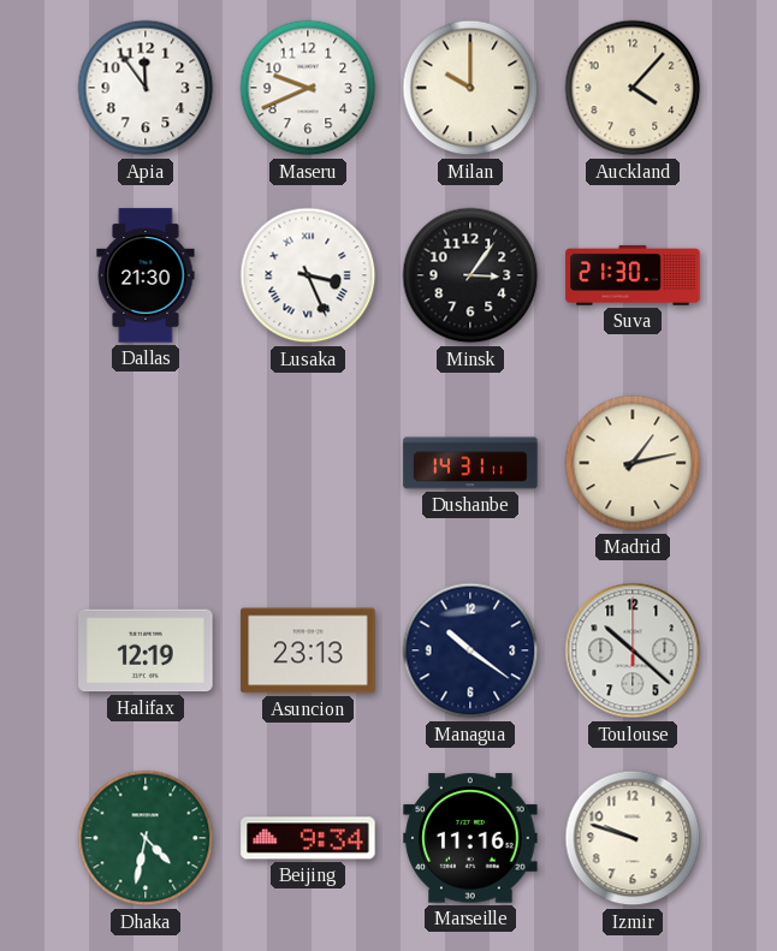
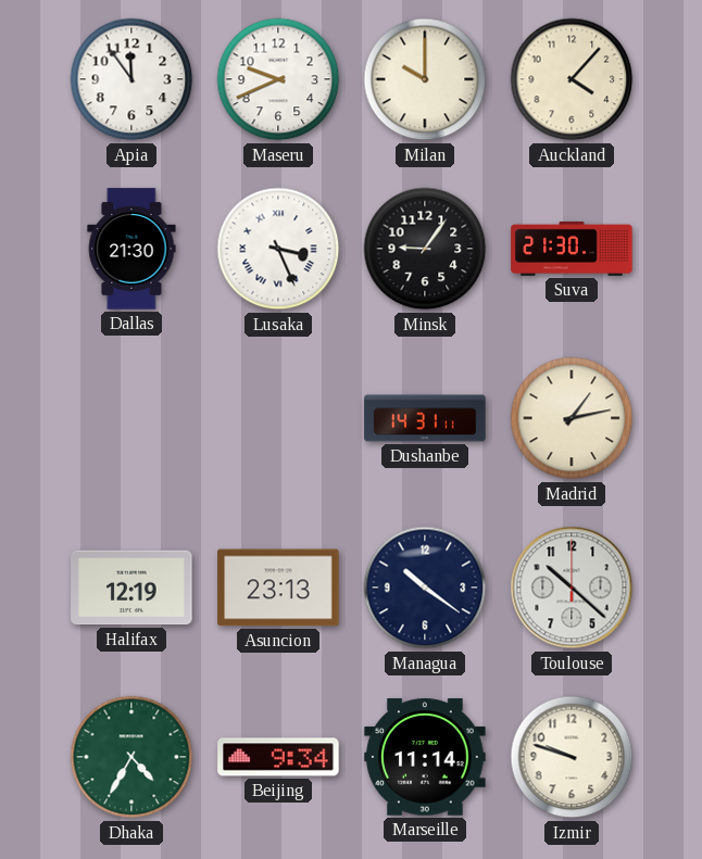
Minsk: 3:06 -> 9:06 (425, 249)
Dhaka: 4:32 -> 4:35 (131, 757)
Marseille: 11:16 -> 11:14 (425, 757)
